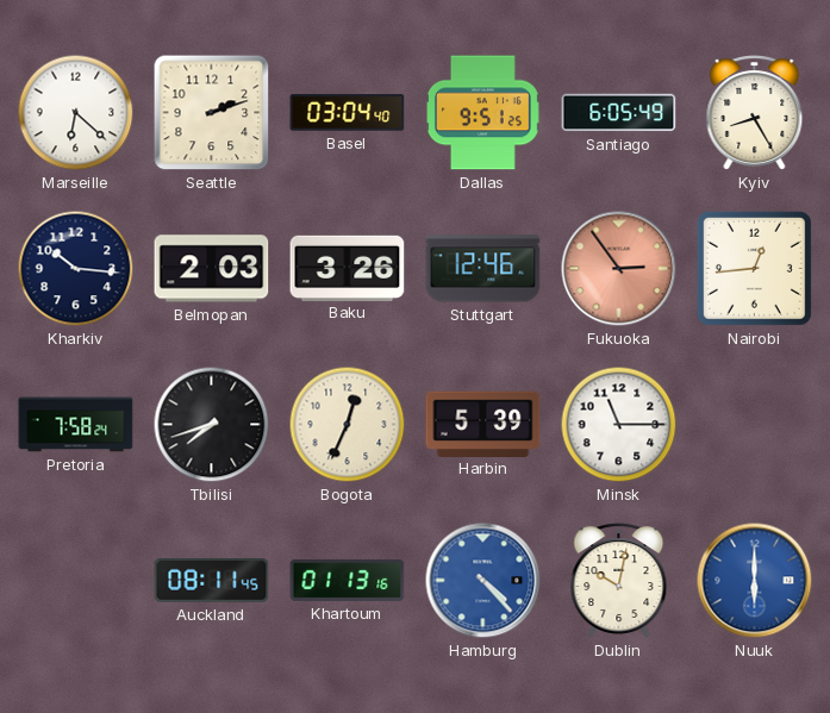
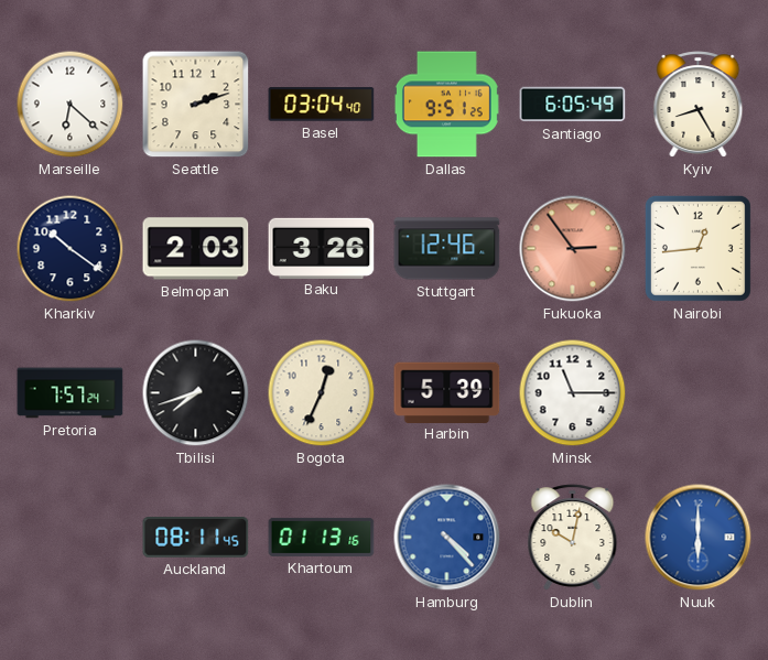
Kharkiv: 10:16 -> 10:21 (71, 249)
Pretoria: 7:58 -> 7:57 (71, 393)
